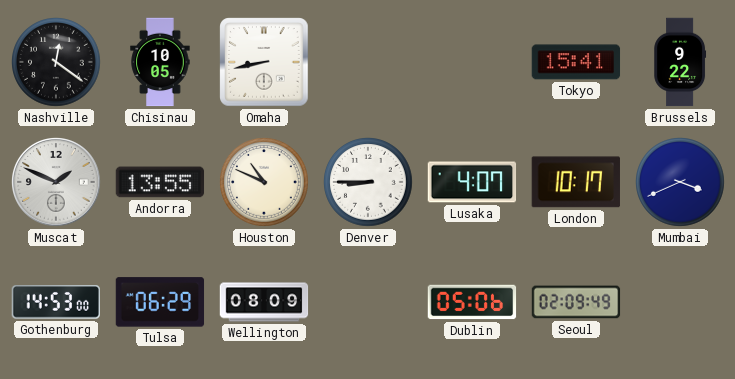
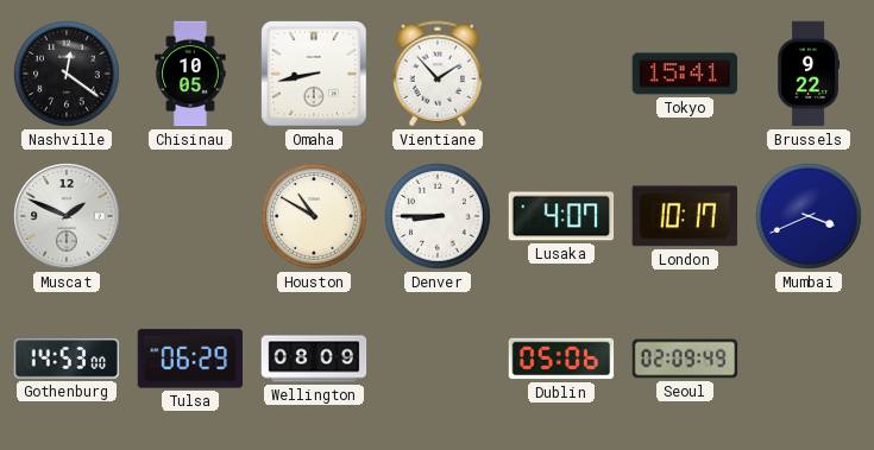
Vientiane: none -> 1:53 (438, 74)
Andorra: 13:55 -> none (160, 182)
Houston: 10:49 -> 10:50 (315, 217)
